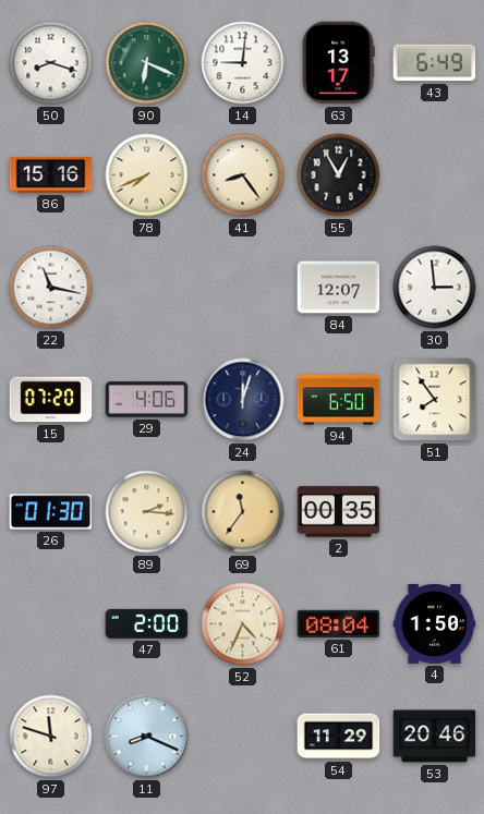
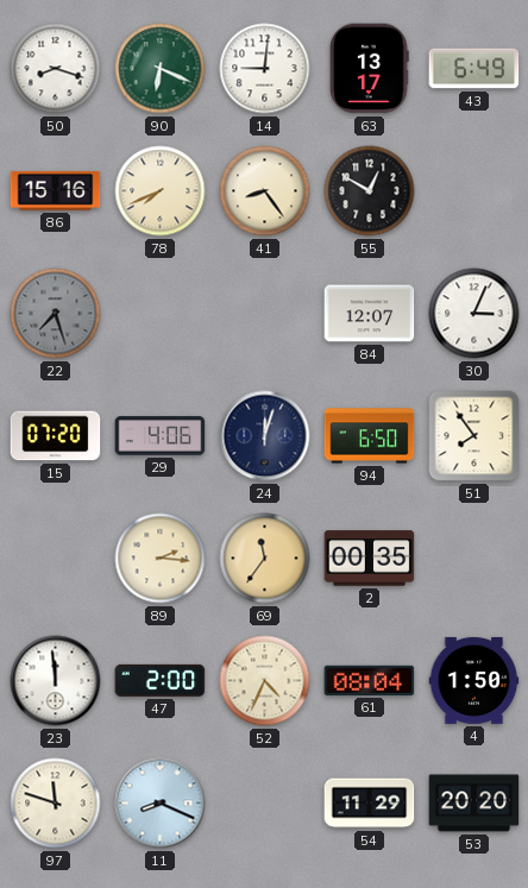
55: 12:55 -> 12:50 (370, 191)
22: 11:17 -> 7:27 (56, 314)
22 dial: white -> grey (56, 314)
30: 2:59 -> 3:04 (474, 314)
26: 01:30 -> none (51, 512)
23: none -> 11:59 (56, 681)
53: 20:46 -> 20:20 (474, 804)
